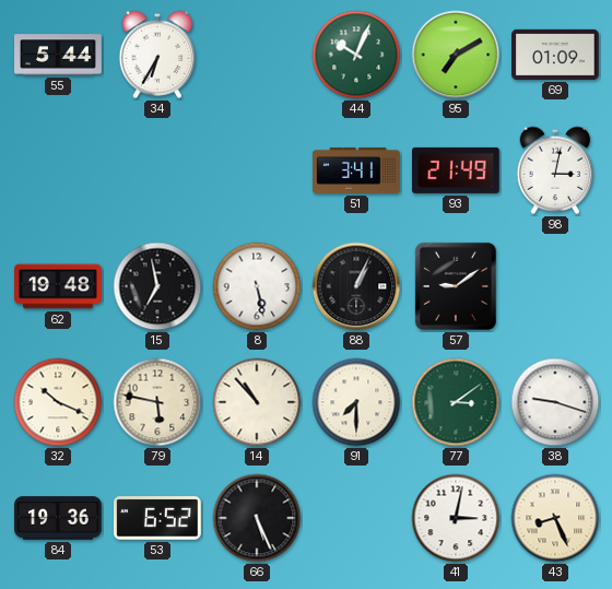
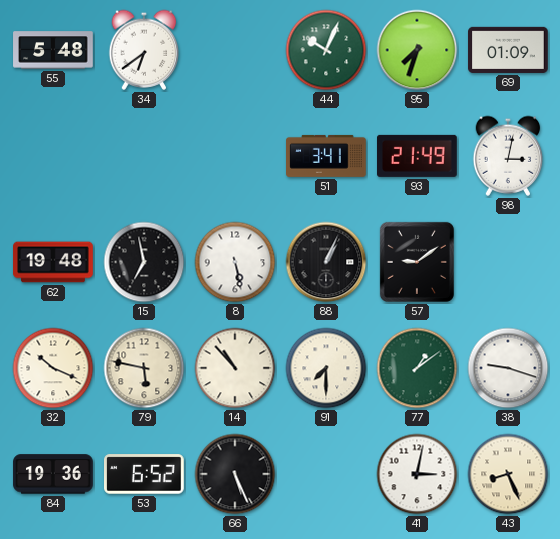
55: 5:44 -> 5:48 (53, 50)
34: 6:35 -> 6:39 (144, 50)
95: 7:10 -> 7:33 (417, 50)
77: 3:09 -> 1:09 (417, 368)
